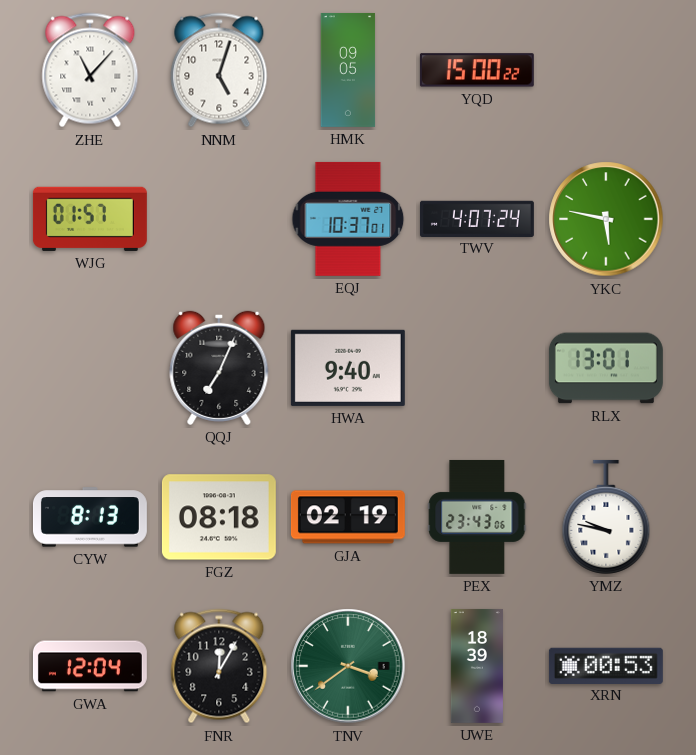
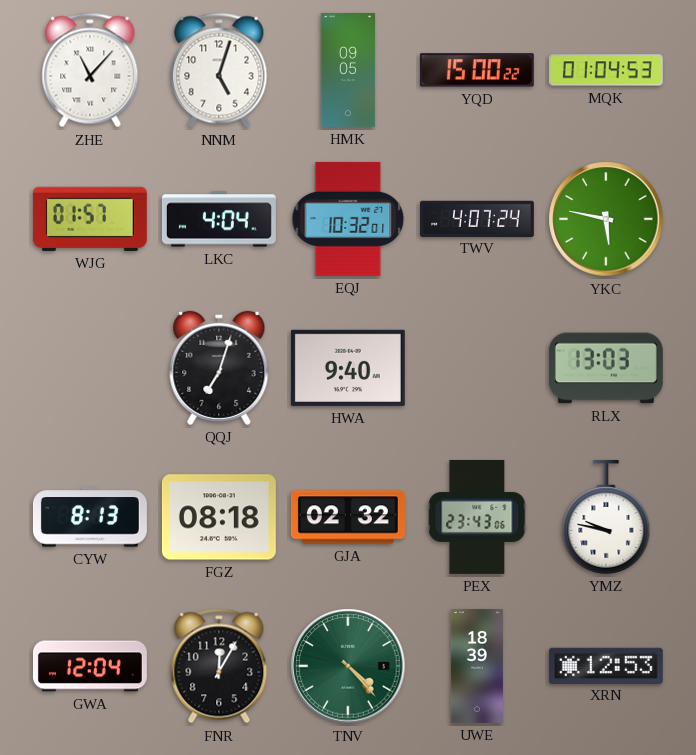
MQK: none -> 01:04 (606, 70)
LKC: none -> 4:04 (219, 219)
EQJ: 10:37 -> 10:32 (348, 219)
QQJ: 7:04 -> 7:03 (219, 368)
RLX: 13:01 -> 13:03 (606, 368)
GJA: 02:19 -> 02:32 (348, 517)
TNV: 3:39 -> 4:23 (348, 666)
XRN: 00:53 -> 12:53 (606, 665)
